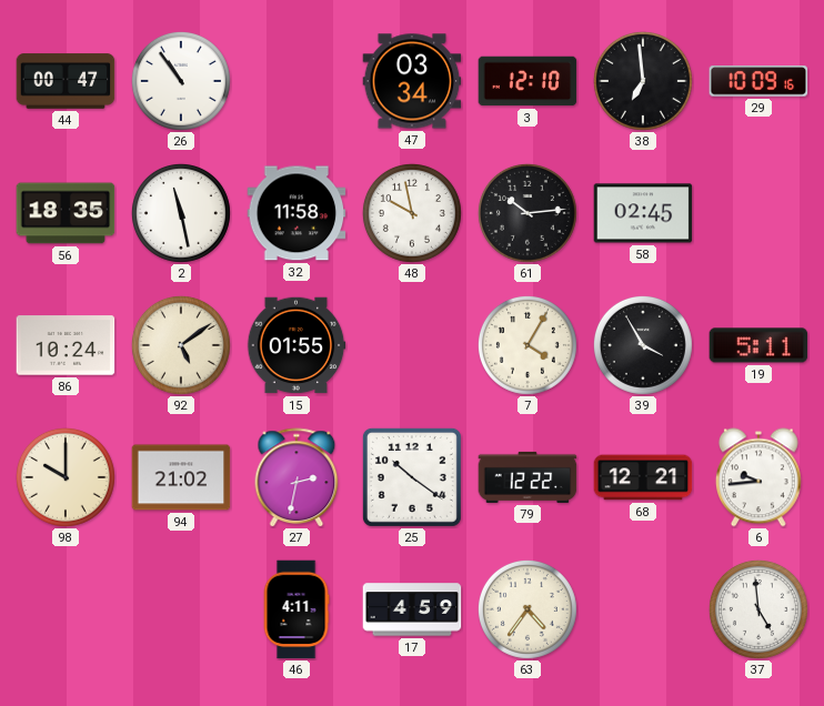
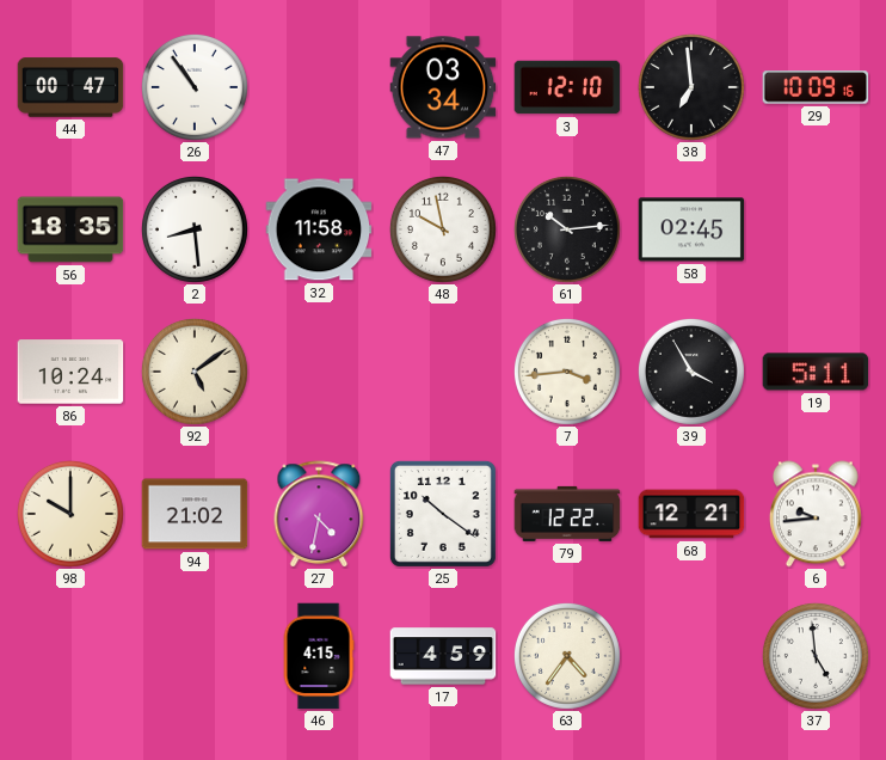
2: 11:28 -> 8:29 (195, 229)
15: 01:55 -> none (297, 345)
7: 4:05 -> 3:44 (567, 372)
27: 2:32 -> 4:32 (319, 514)
46: 4:11 -> 4:15 (319, 656)
